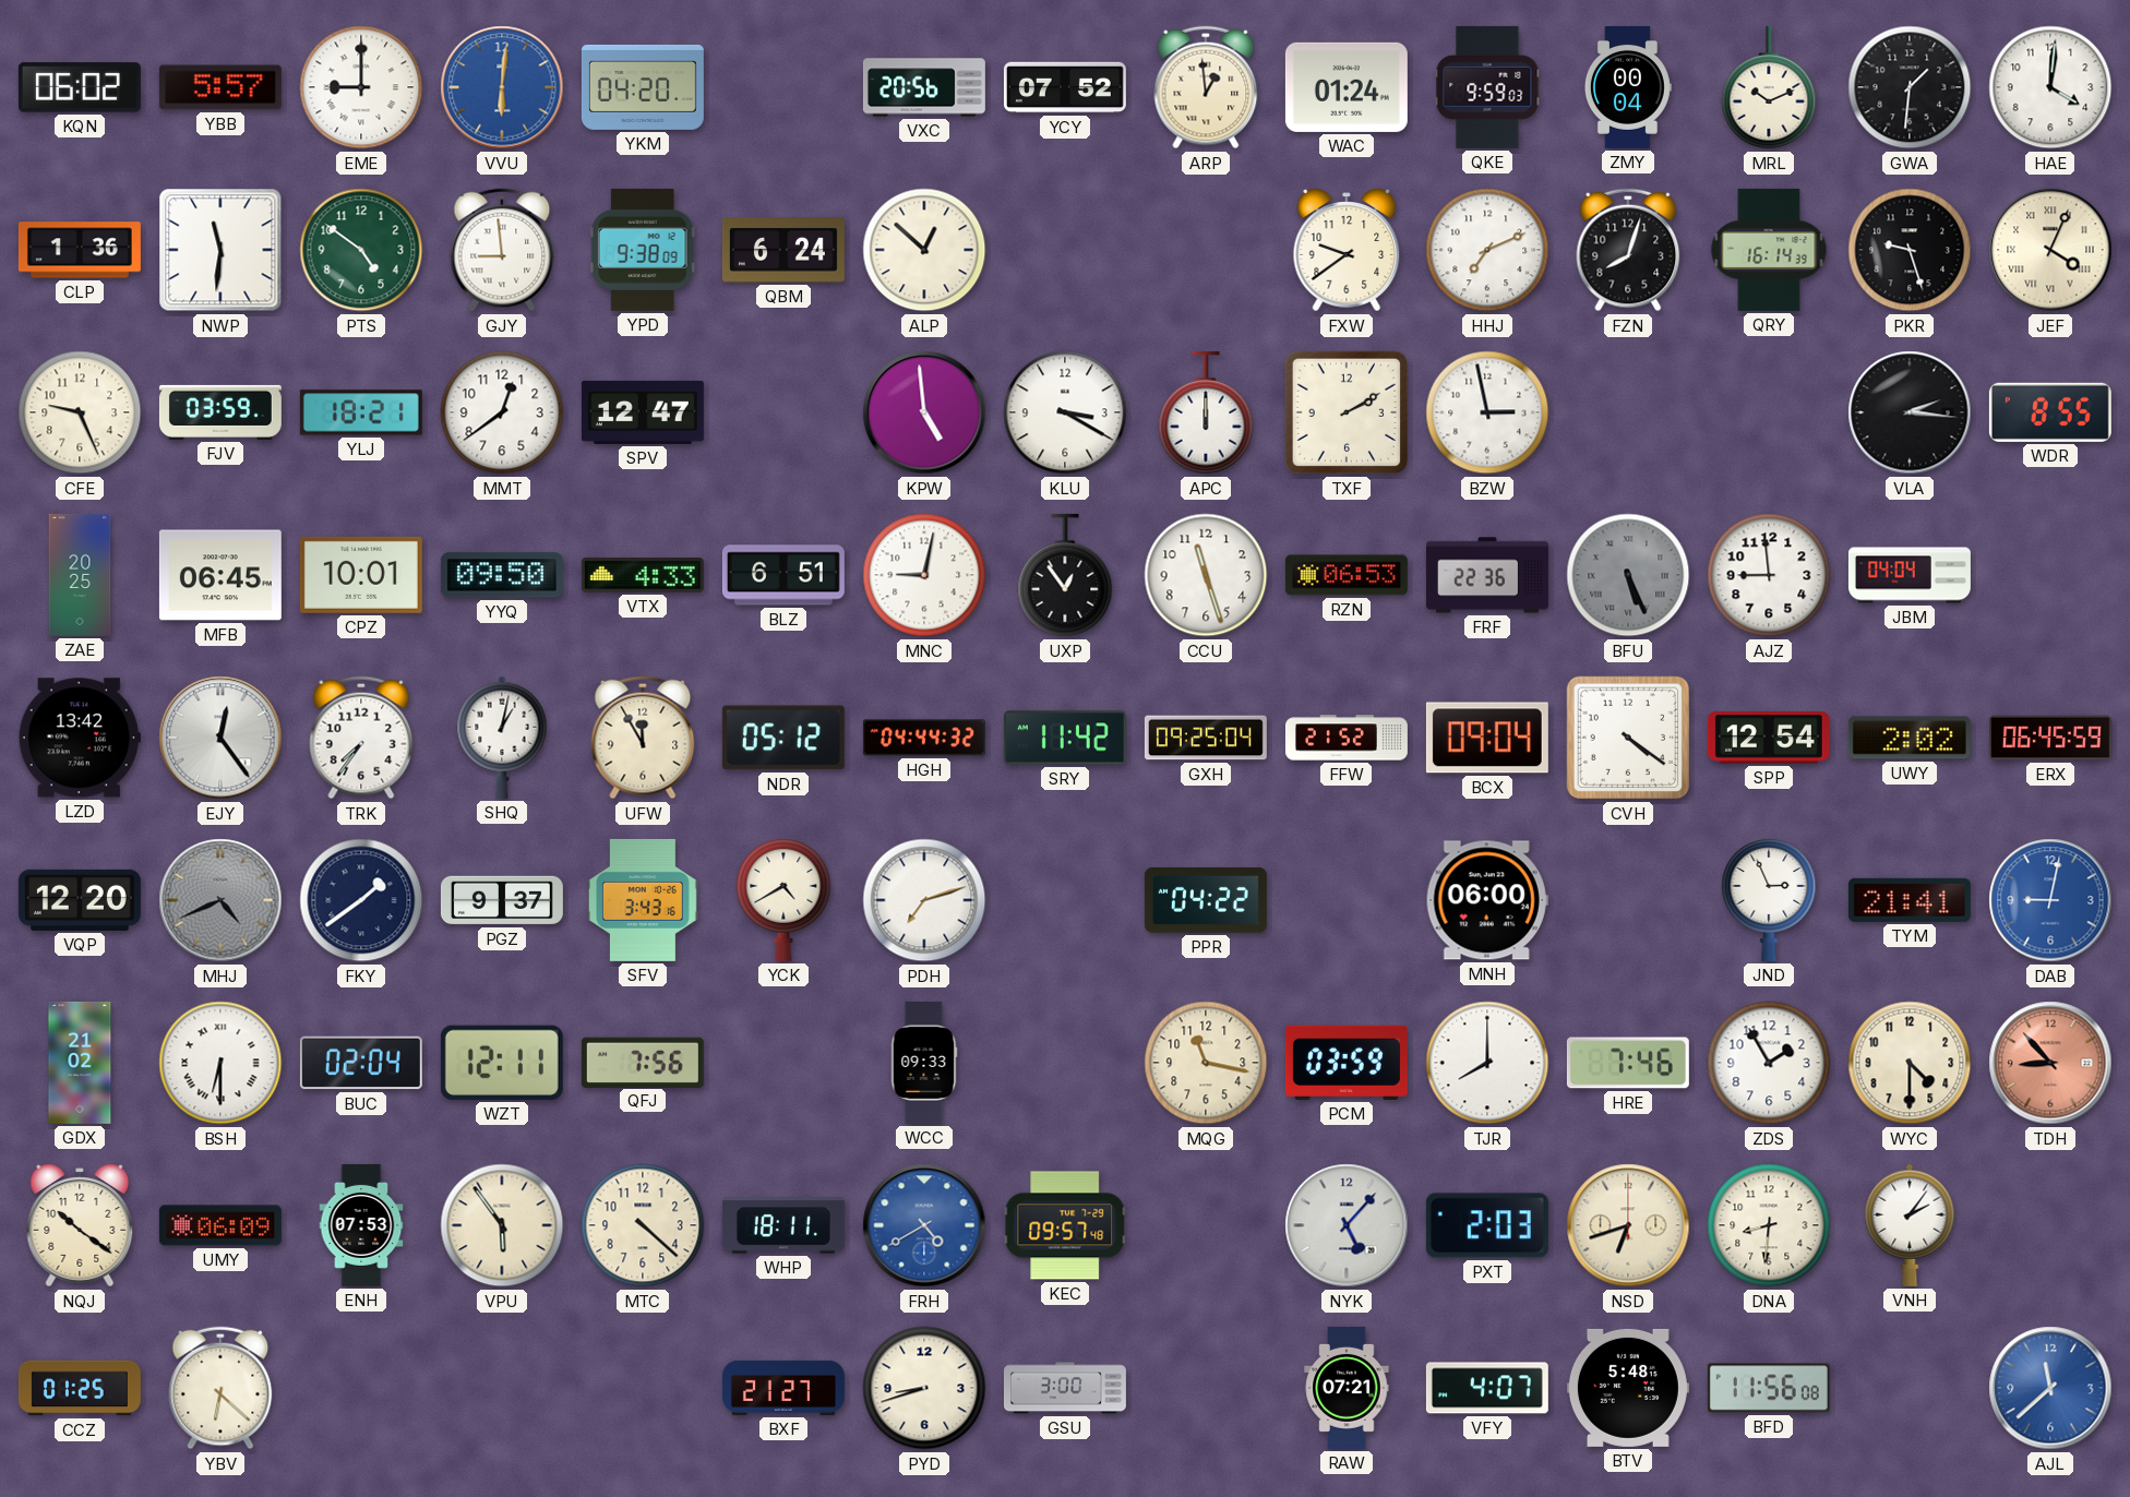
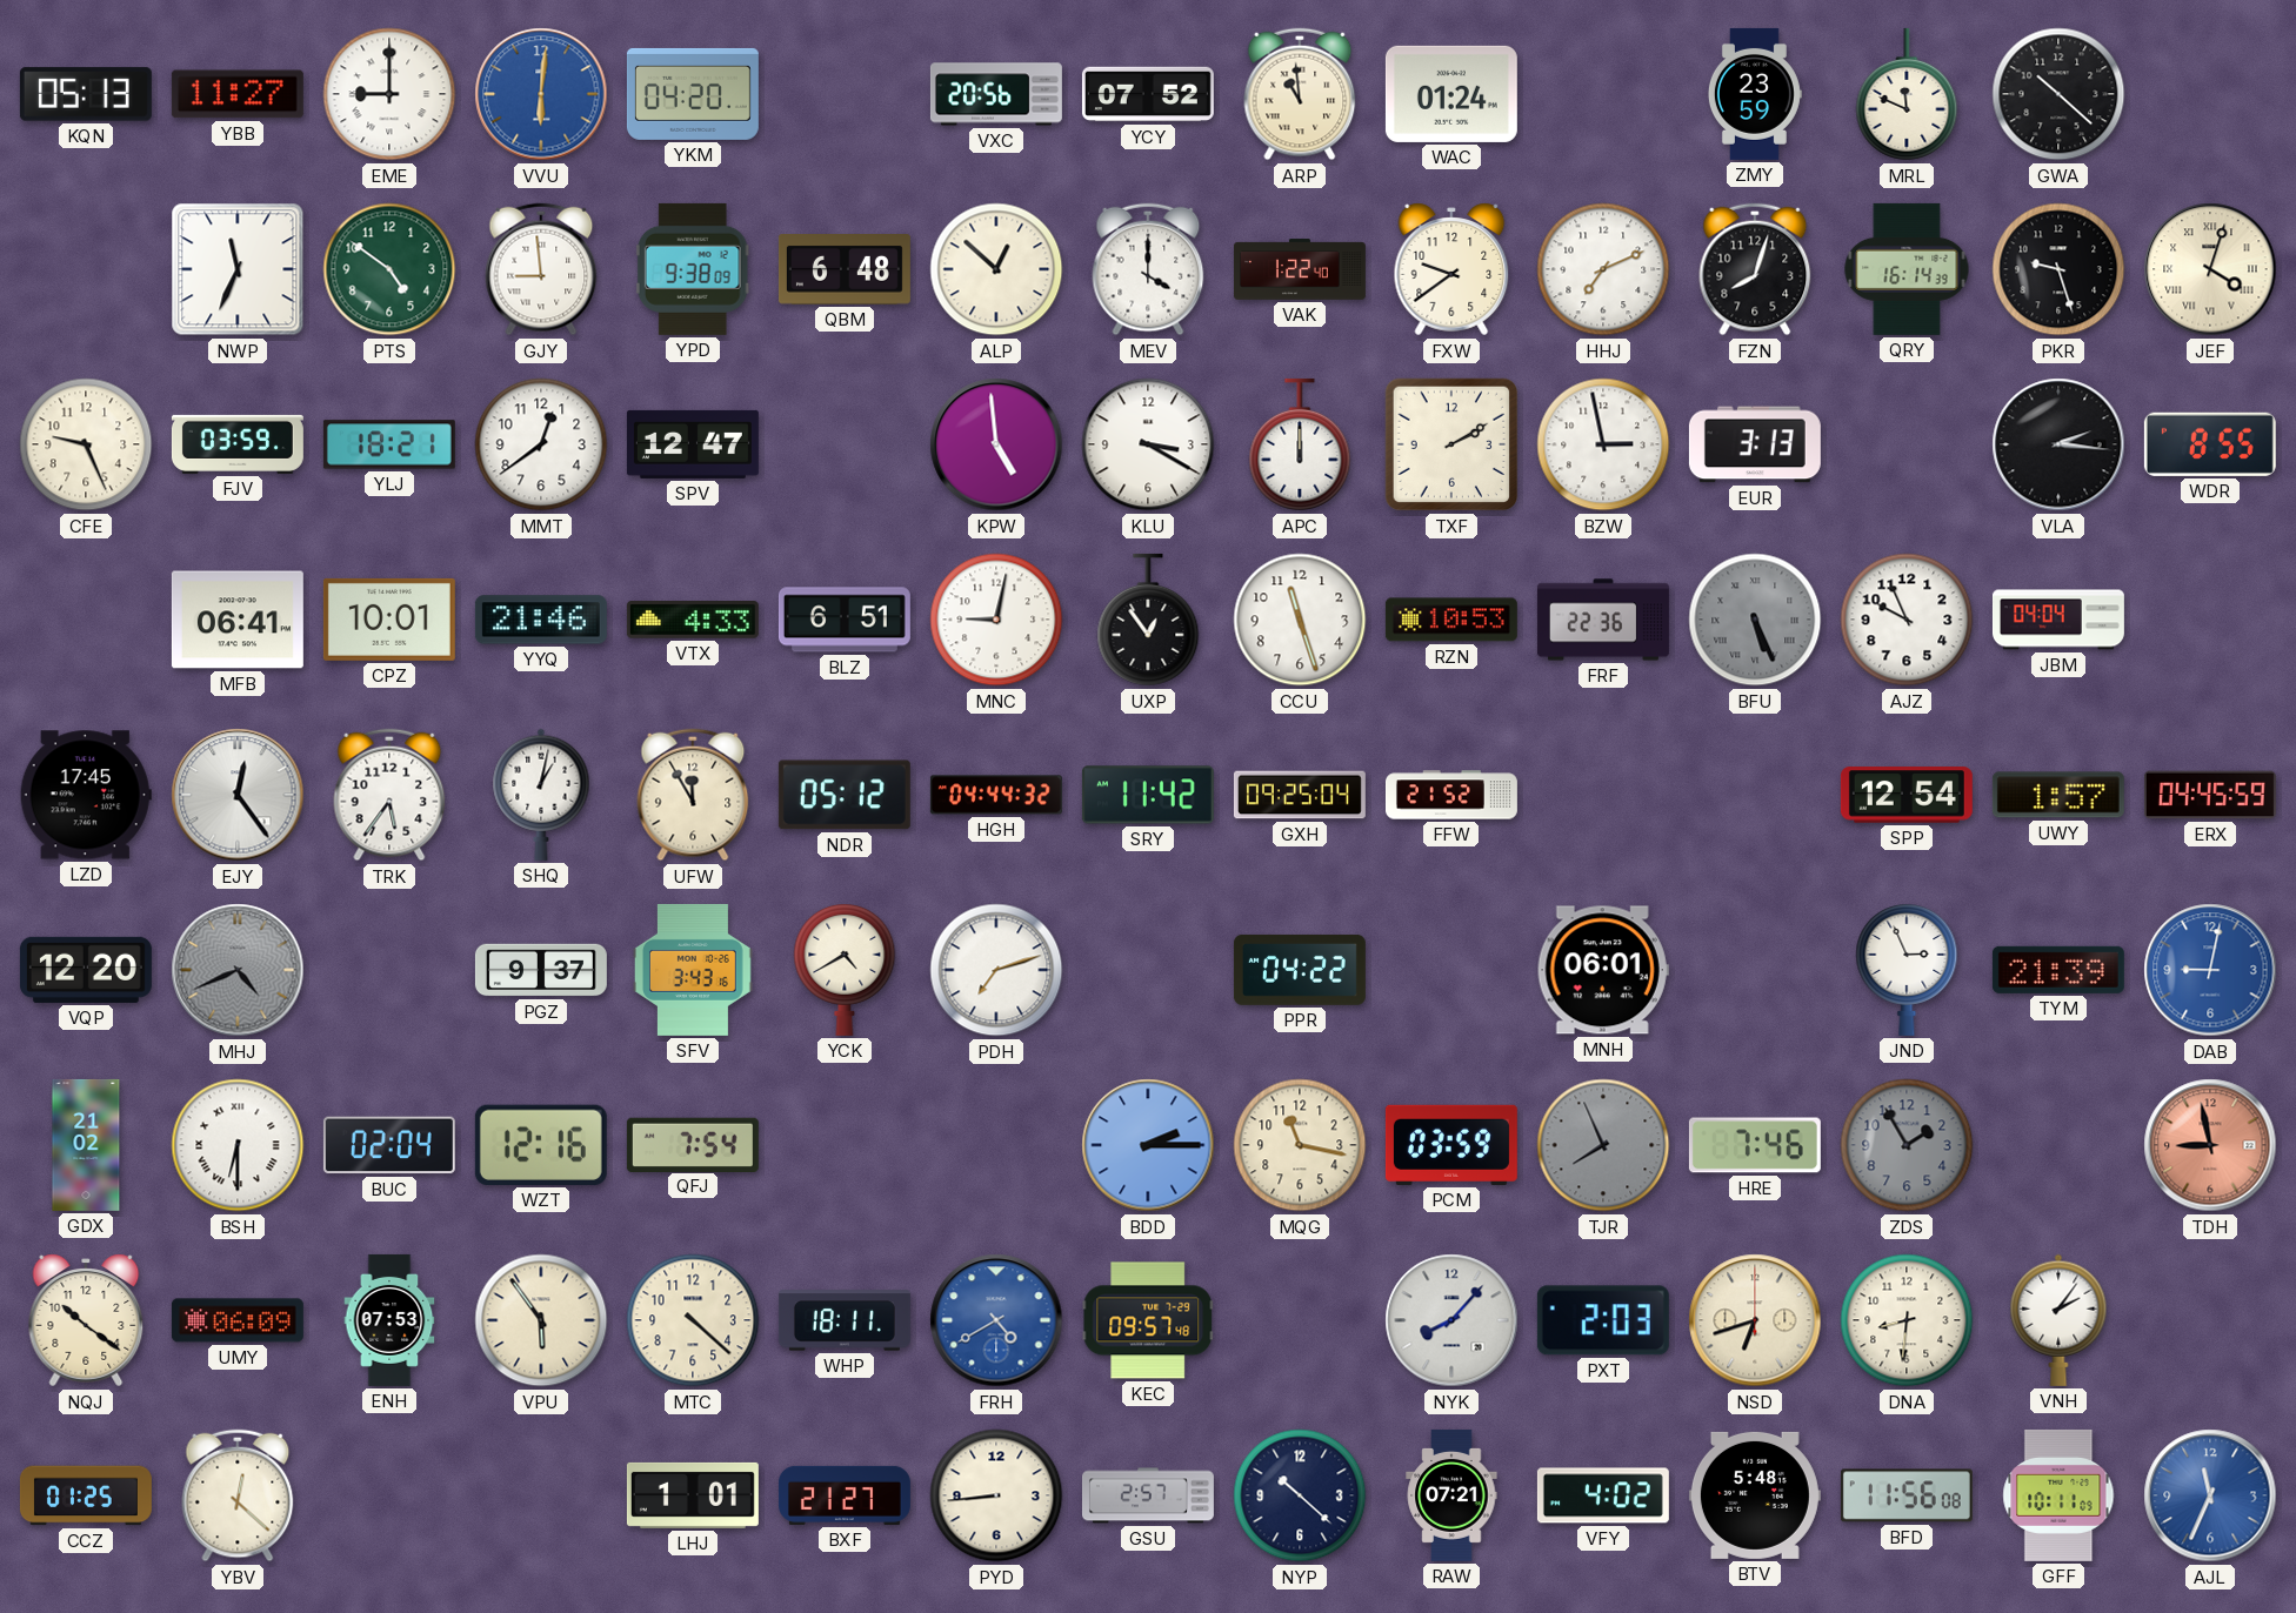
KQN: 06:02 -> 05:13 (86, 94)
YBB: 5:57 -> 11:27 (238, 94)
ARP: 12:59 -> 10:59 (1300, 94)
QKE: 9:59 -> none (1487, 87)
ZMY: 00:04 -> 23:59 (1755, 94)
MRL: 10:11 -> 11:49 (1907, 94)
GWA: 1:31 -> 10:22 (2058, 94)
HAE: 4:01 -> none (2050, 87)
CLP: 1:36 -> none (80, 250)
NWP: 11:31 -> 11:34 (238, 269)
QBM: 6:24 -> 6:48 (845, 270)
MEV: none -> 4:00 (1148, 269)
VAK: none -> 1:22 (1300, 269)
JEF: 4:04 -> 4:03 (2210, 269)
EUR: none -> 3:13 (1755, 444)
ZAE: 20:25 -> none (80, 575)
MFB: 06:45 -> 06:41 (238, 620)
YYQ: 09:50 -> 21:46 (541, 620)
RZN: 06:53 -> 10:53 (1451, 620)
AJZ: 8:59 -> 9:56 (1907, 620)
LZD: 13:42 -> 17:45 (86, 795)
TRK: 7:36 -> 5:36 (389, 795)
BCX: 09:04 -> none (1487, 738)
CVH: 4:21 -> none (1628, 738)
UWY: 2:02 -> 1:57 (2058, 795)
ERX: 06:45 -> 04:45 (2210, 795)
FKY: 1:39 -> none (361, 900)
MNH: 06:00 -> 06:01 (1603, 970)
TYM: 21:41 -> 21:39 (2058, 970)
WZT: 12:11 -> 12:16 (541, 1145)
QFJ: 7:56 -> 7:54 (693, 1144)
WCC: 09:33 -> none (924, 1063)
BDD: none -> 2:15 (1148, 1145)
TJR: 8:00 -> 7:56 (1603, 1145)
TJR dial: white -> grey (1603, 1145)
ZDS dial: white -> grey (1907, 1145)
WYC: 4:30 -> none (1910, 1063)
TDH: 8:53 -> 8:58 (2210, 1145)
NYK: 5:07 -> 8:07 (1451, 1320)
YBV: 6:22 -> 12:22 (238, 1495)
LHJ: none -> 1:01 (693, 1495)
PYD: 8:42 -> 8:44 (996, 1495)
GSU: 3:00 -> 2:57 (1148, 1495)
NYP: none -> 10:22 (1300, 1495)
VFY: 4:07 -> 4:02 (1603, 1495)
GFF: none -> 10:11 (2058, 1495)
AJL: 11:38 -> 11:34 (2210, 1495)
